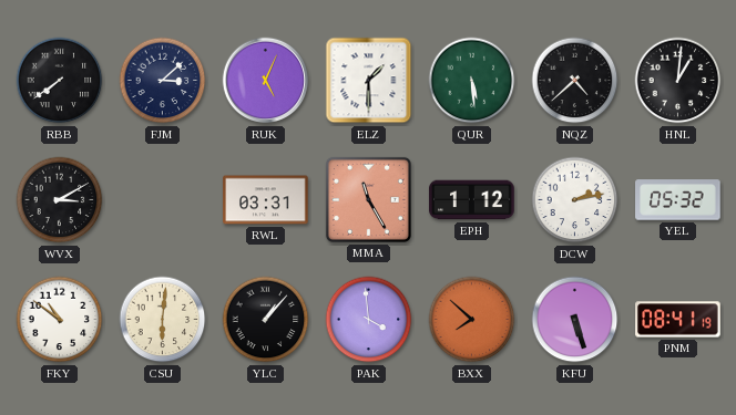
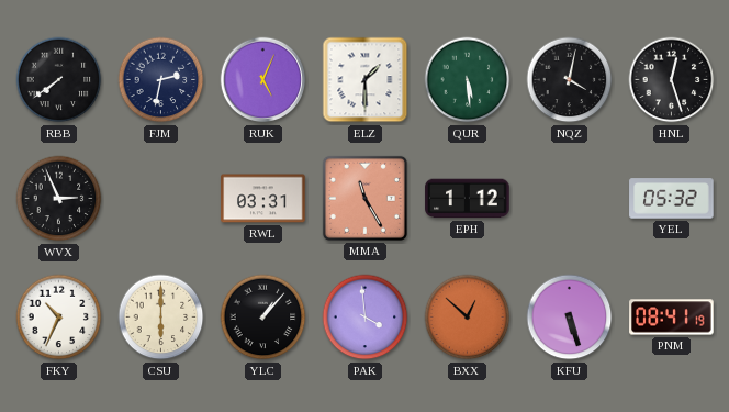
FJM: 3:08 -> 2:32 (161, 80)
NQZ: 4:38 -> 4:02 (570, 80)
HNL: 1:01 -> 12:27 (672, 80)
WVX: 3:10 -> 2:56 (59, 199)
DCW: 2:13 -> none (575, 200)
FKY: 10:51 -> 10:34 (59, 318)
CSU: 6:01 -> 6:00 (161, 318)
BXX: 7:52 -> 12:52 (468, 318)
